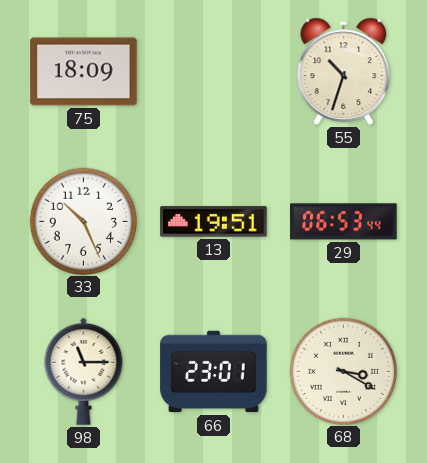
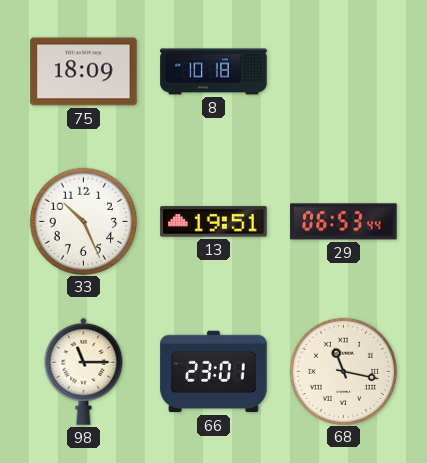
8: none -> 10:18 (214, 72)
55: 10:33 -> none (344, 71)
68: 3:20 -> 11:17 (343, 371)
